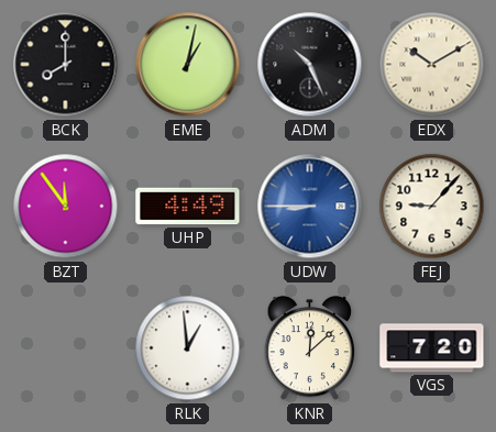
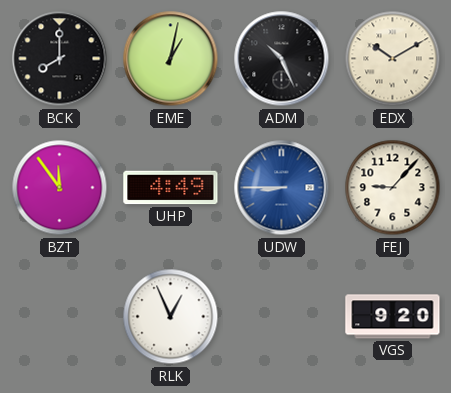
RLK: 12:59 -> 12:56 (171, 317)
KNR: 12:08 -> none (310, 350)
VGS: 7:20 -> 9:20 (393, 317)
